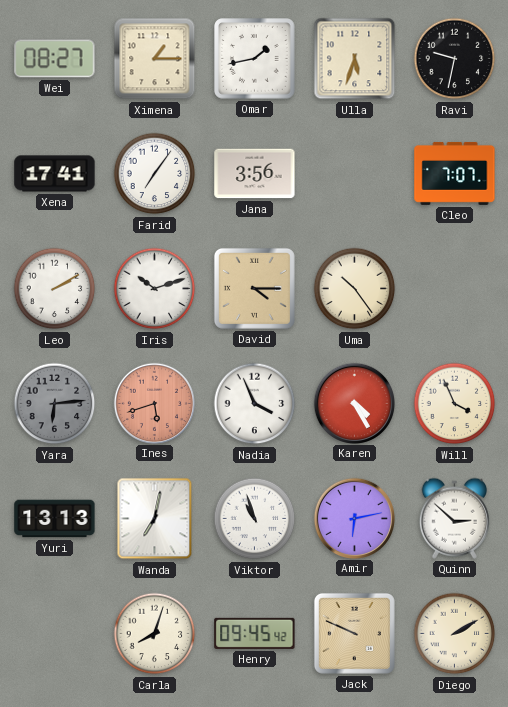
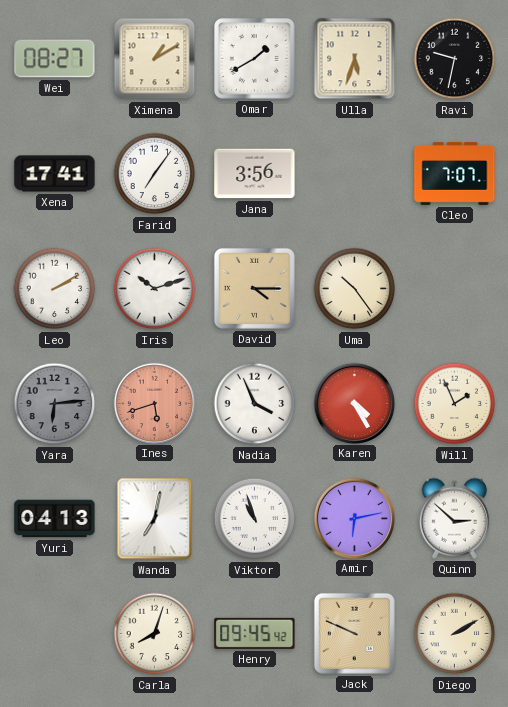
Ximena: 1:15 -> 1:10 (155, 59)
Omar: 1:43 -> 1:40 (255, 59)
Will: 3:56 -> 1:56 (455, 404)
Yuri: 13:13 -> 04:13 (55, 519)
